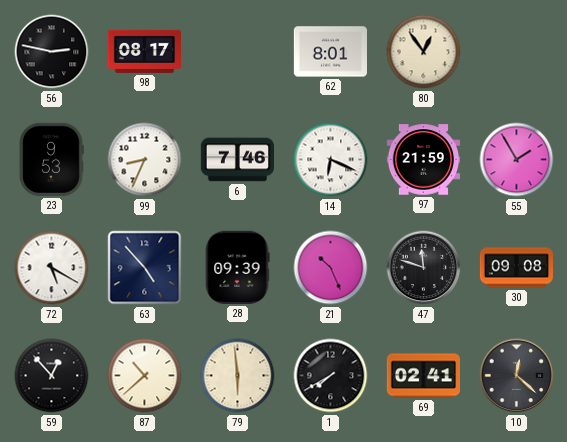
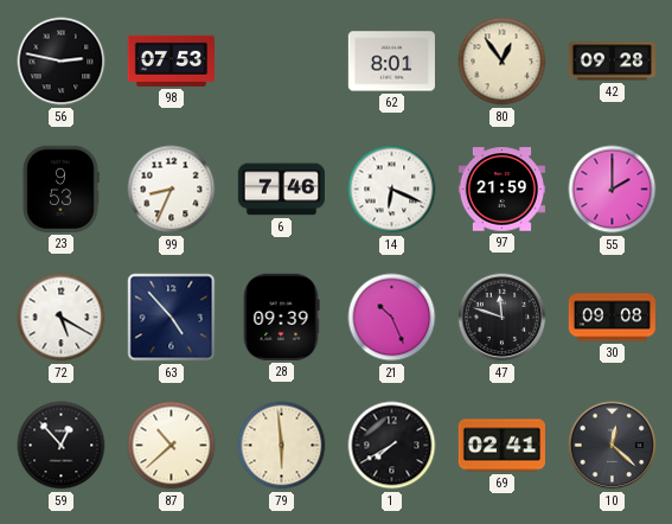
98: 08:17 -> 07:53 (171, 60)
42: none -> 09:28 (612, 62)
55: 1:55 -> 2:00 (613, 190)
